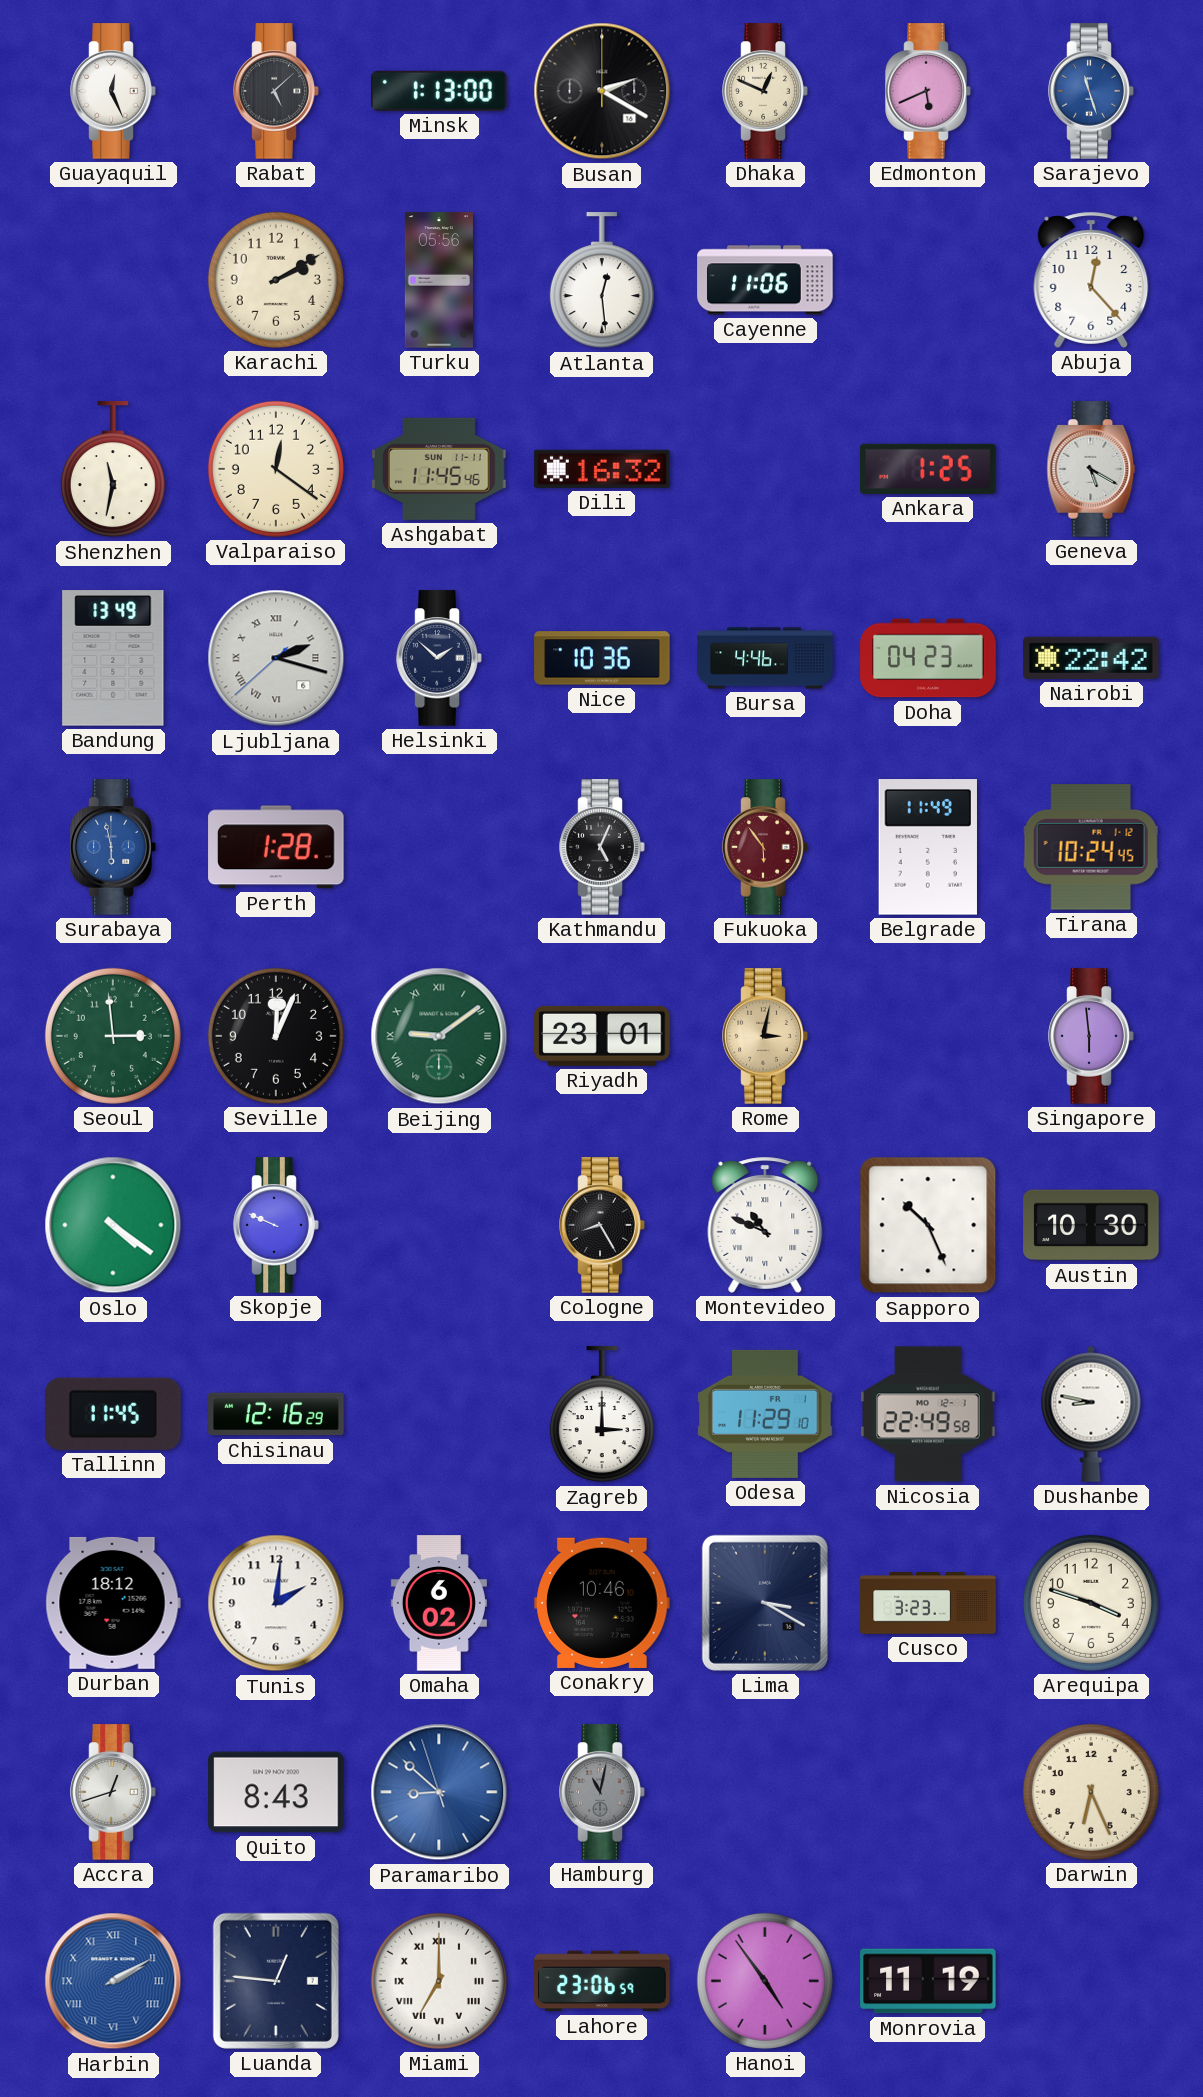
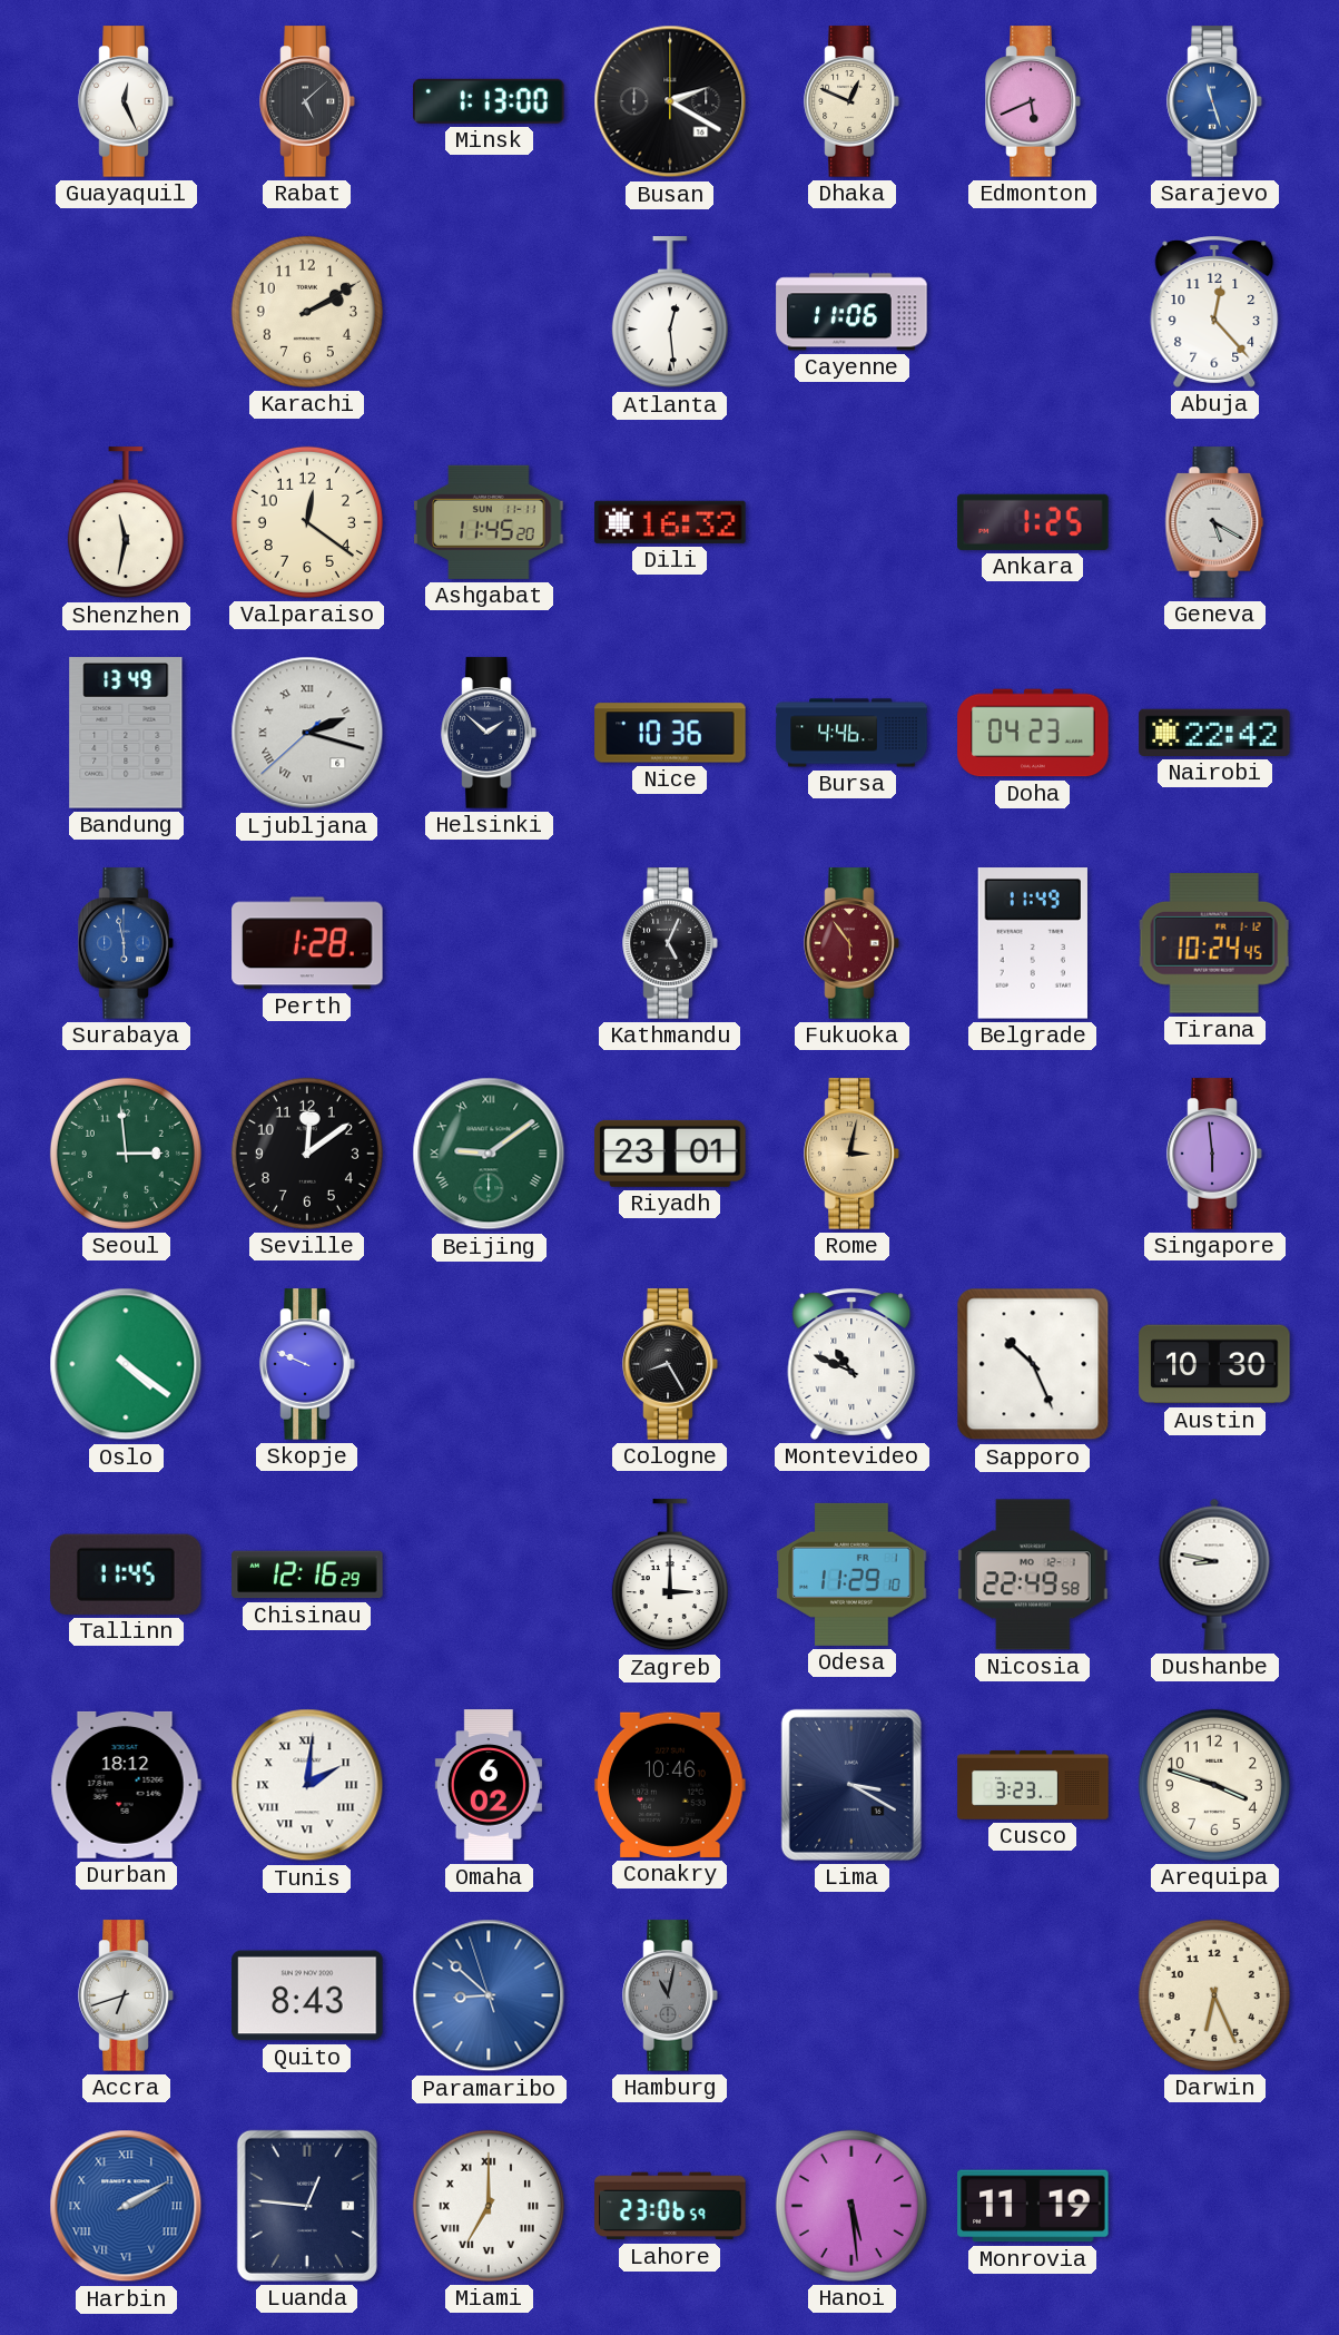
Turku: 05:56 -> none (439, 280)
Ashgabat: 11:45:46 -> 11:45:20 (489, 522)
Seville: 12:04 -> 12:09 (307, 1154)
Tunis numerals: Arabic -> Roman (307, 1785)
Accra: 12:42 -> 6:42 (126, 1995)
Hanoi: 4:54 -> 5:29 (851, 2206)
